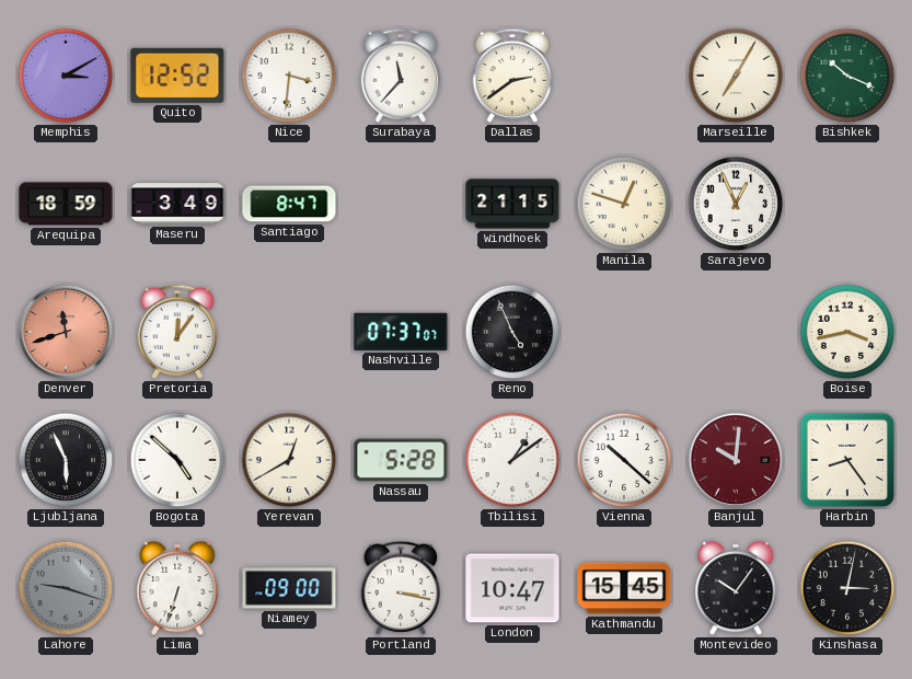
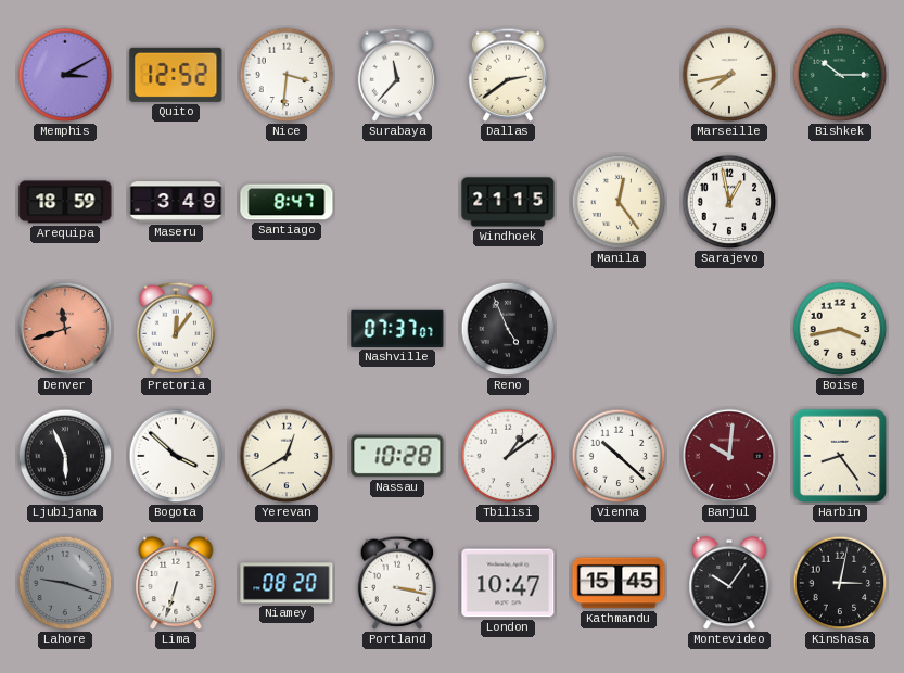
Marseille: 7:05 -> 7:43 (729, 75)
Bishkek: 10:19 -> 10:15 (840, 75)
Manila: 12:48 -> 12:24 (619, 202)
Sarajevo: 12:56 -> 12:58 (729, 202)
Bogota: 4:52 -> 3:52 (176, 456)
Nassau: 5:28 -> 10:28 (397, 456)
Niamey: 09:00 -> 08:20 (287, 583)
